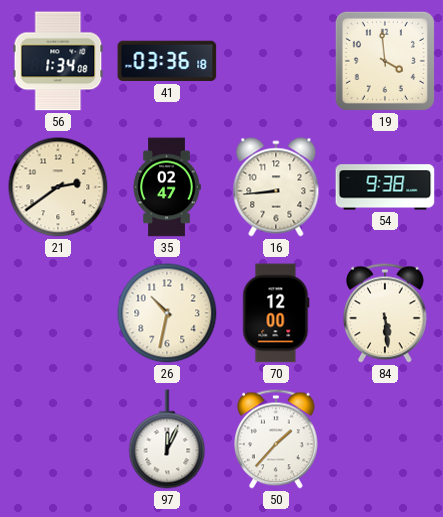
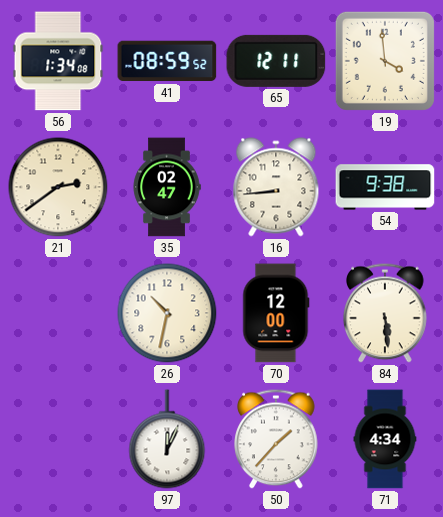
41: 03:36 -> 08:59 (167, 61)
65: none -> 12:11 (276, 61)
71: none -> 4:34 (385, 439)
